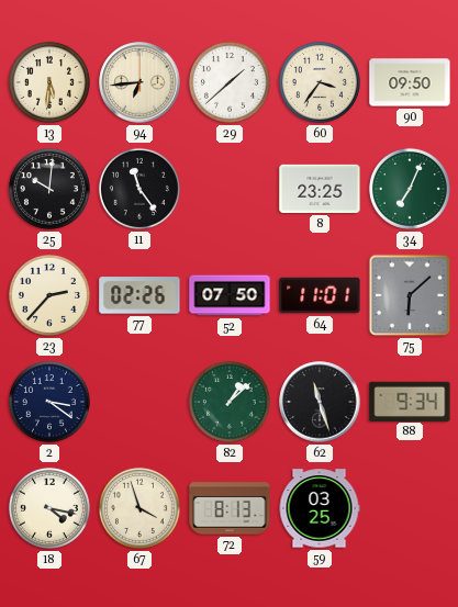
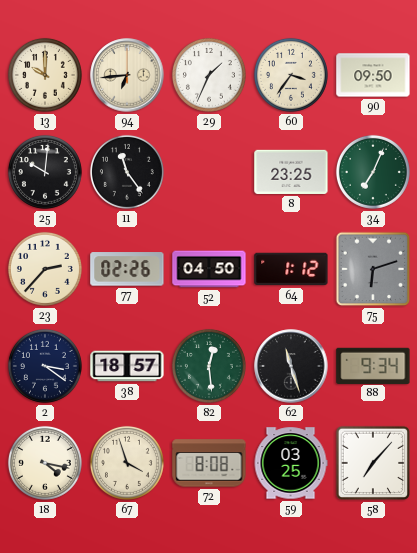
13: 5:31 -> 10:00 (45, 75)
29: 1:38 -> 1:34 (209, 75)
52: 07:50 -> 04:50 (209, 269)
64: 11:01 -> 1:12 (291, 269)
75: 6:08 -> 6:12 (373, 269)
38: none -> 18:57 (127, 366)
82: 1:08 -> 12:29 (209, 366)
72: 8:13 -> 8:08 (209, 463)
58: none -> 7:07 (373, 463)
